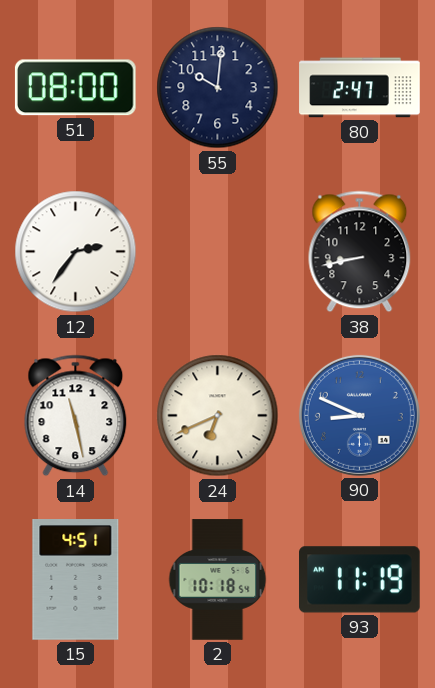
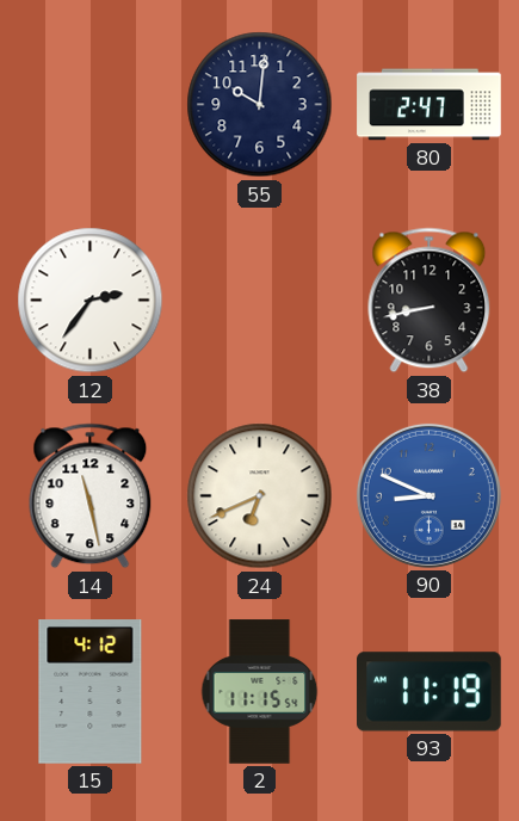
51: 08:00 -> none (75, 88)
15: 4:51 -> 4:12 (91, 692)
2: 10:18 -> 11:15 (260, 692)
